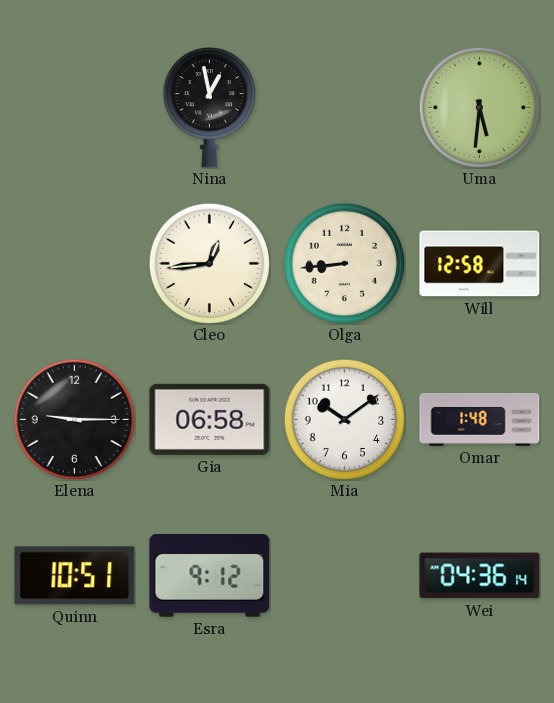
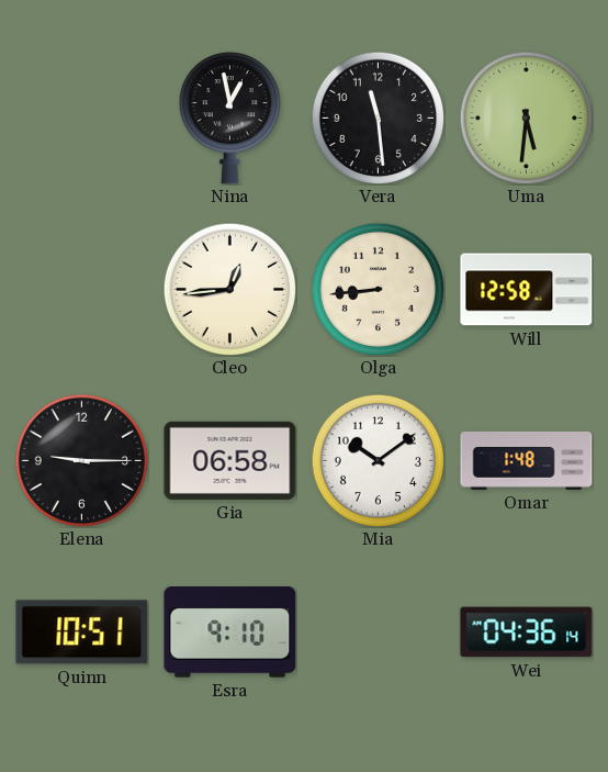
Vera: none -> 11:29 (378, 118)
Esra: 9:12 -> 9:10 (230, 633)
